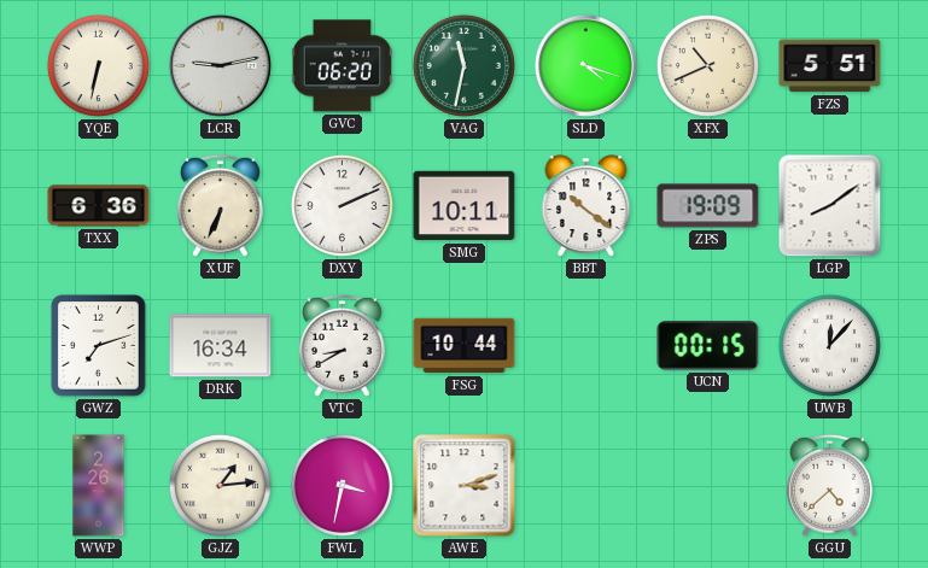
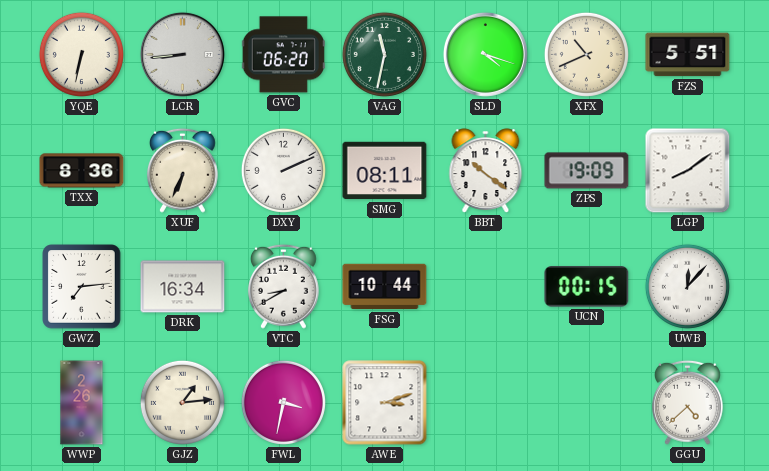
LCR: 9:13 -> 8:44 (182, 54)
TXX: 6:36 -> 8:36 (82, 171)
SMG: 10:11 -> 08:11 (385, 171)
GWZ: 7:12 -> 7:14 (82, 287)
